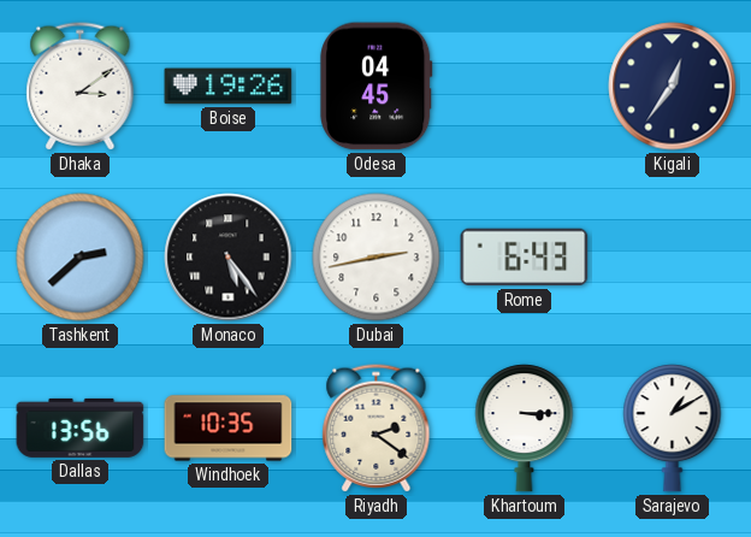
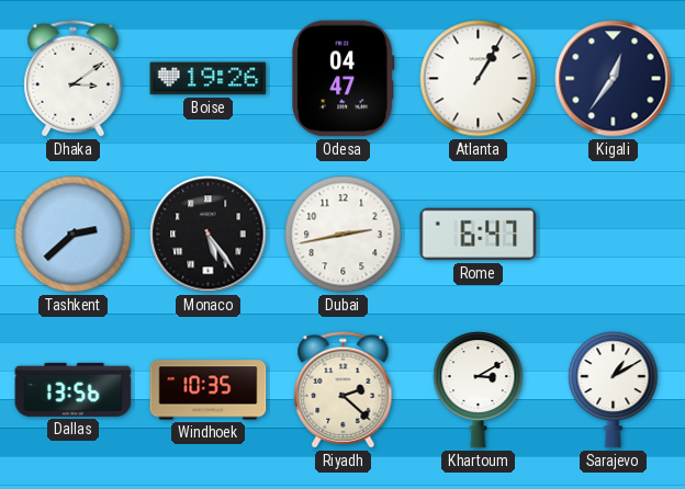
Odesa: 04:45 -> 04:47 (344, 79)
Atlanta: none -> 1:05 (479, 79)
Rome: 6:43 -> 6:47 (479, 235)
Riyadh: 2:21 -> 2:22 (344, 390)
Khartoum: 3:15 -> 3:10 (479, 390)
